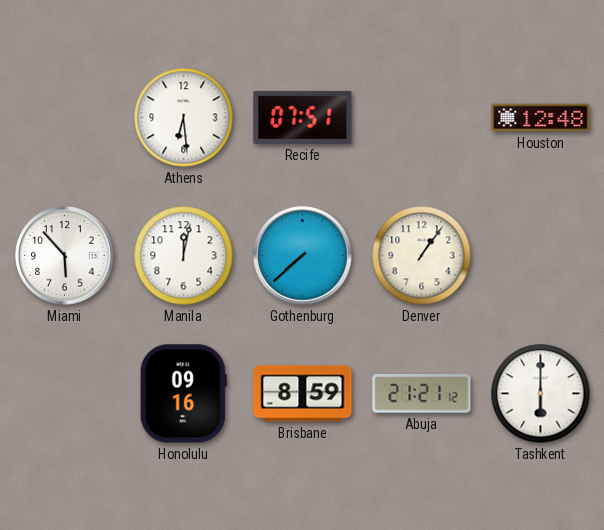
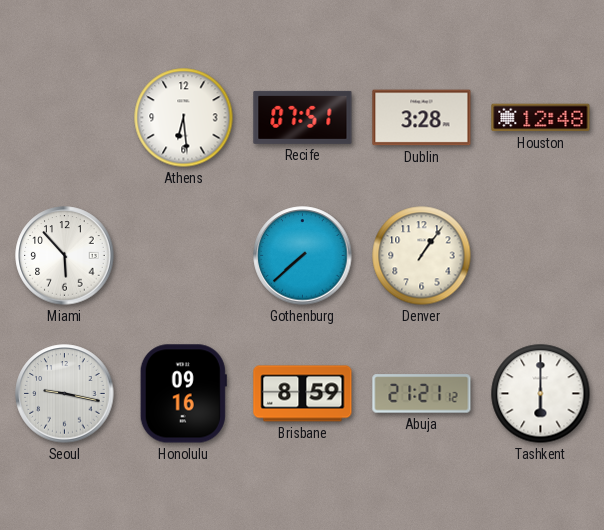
Dublin: none -> 3:28 (422, 118)
Manila: 12:02 -> none (184, 256)
Seoul: none -> 9:17 (65, 394)
